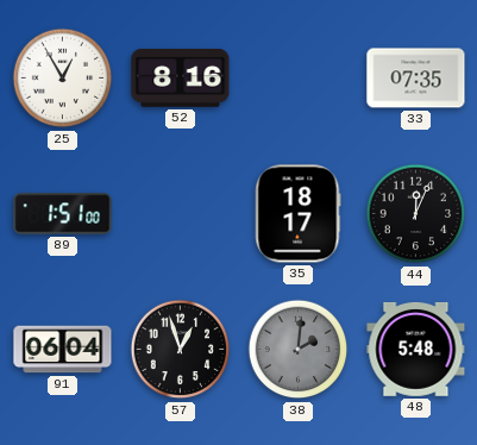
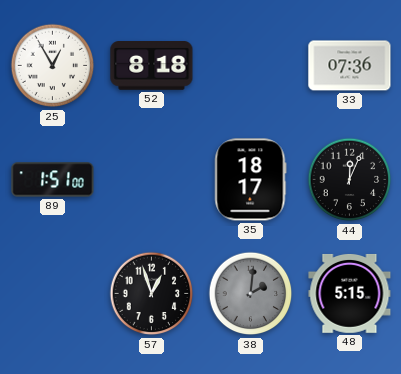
52: 8:16 -> 8:18 (152, 66)
33: 07:35 -> 07:36 (350, 66)
91: 06:04 -> none (63, 350)
48: 5:48 -> 5:15 (350, 294)
